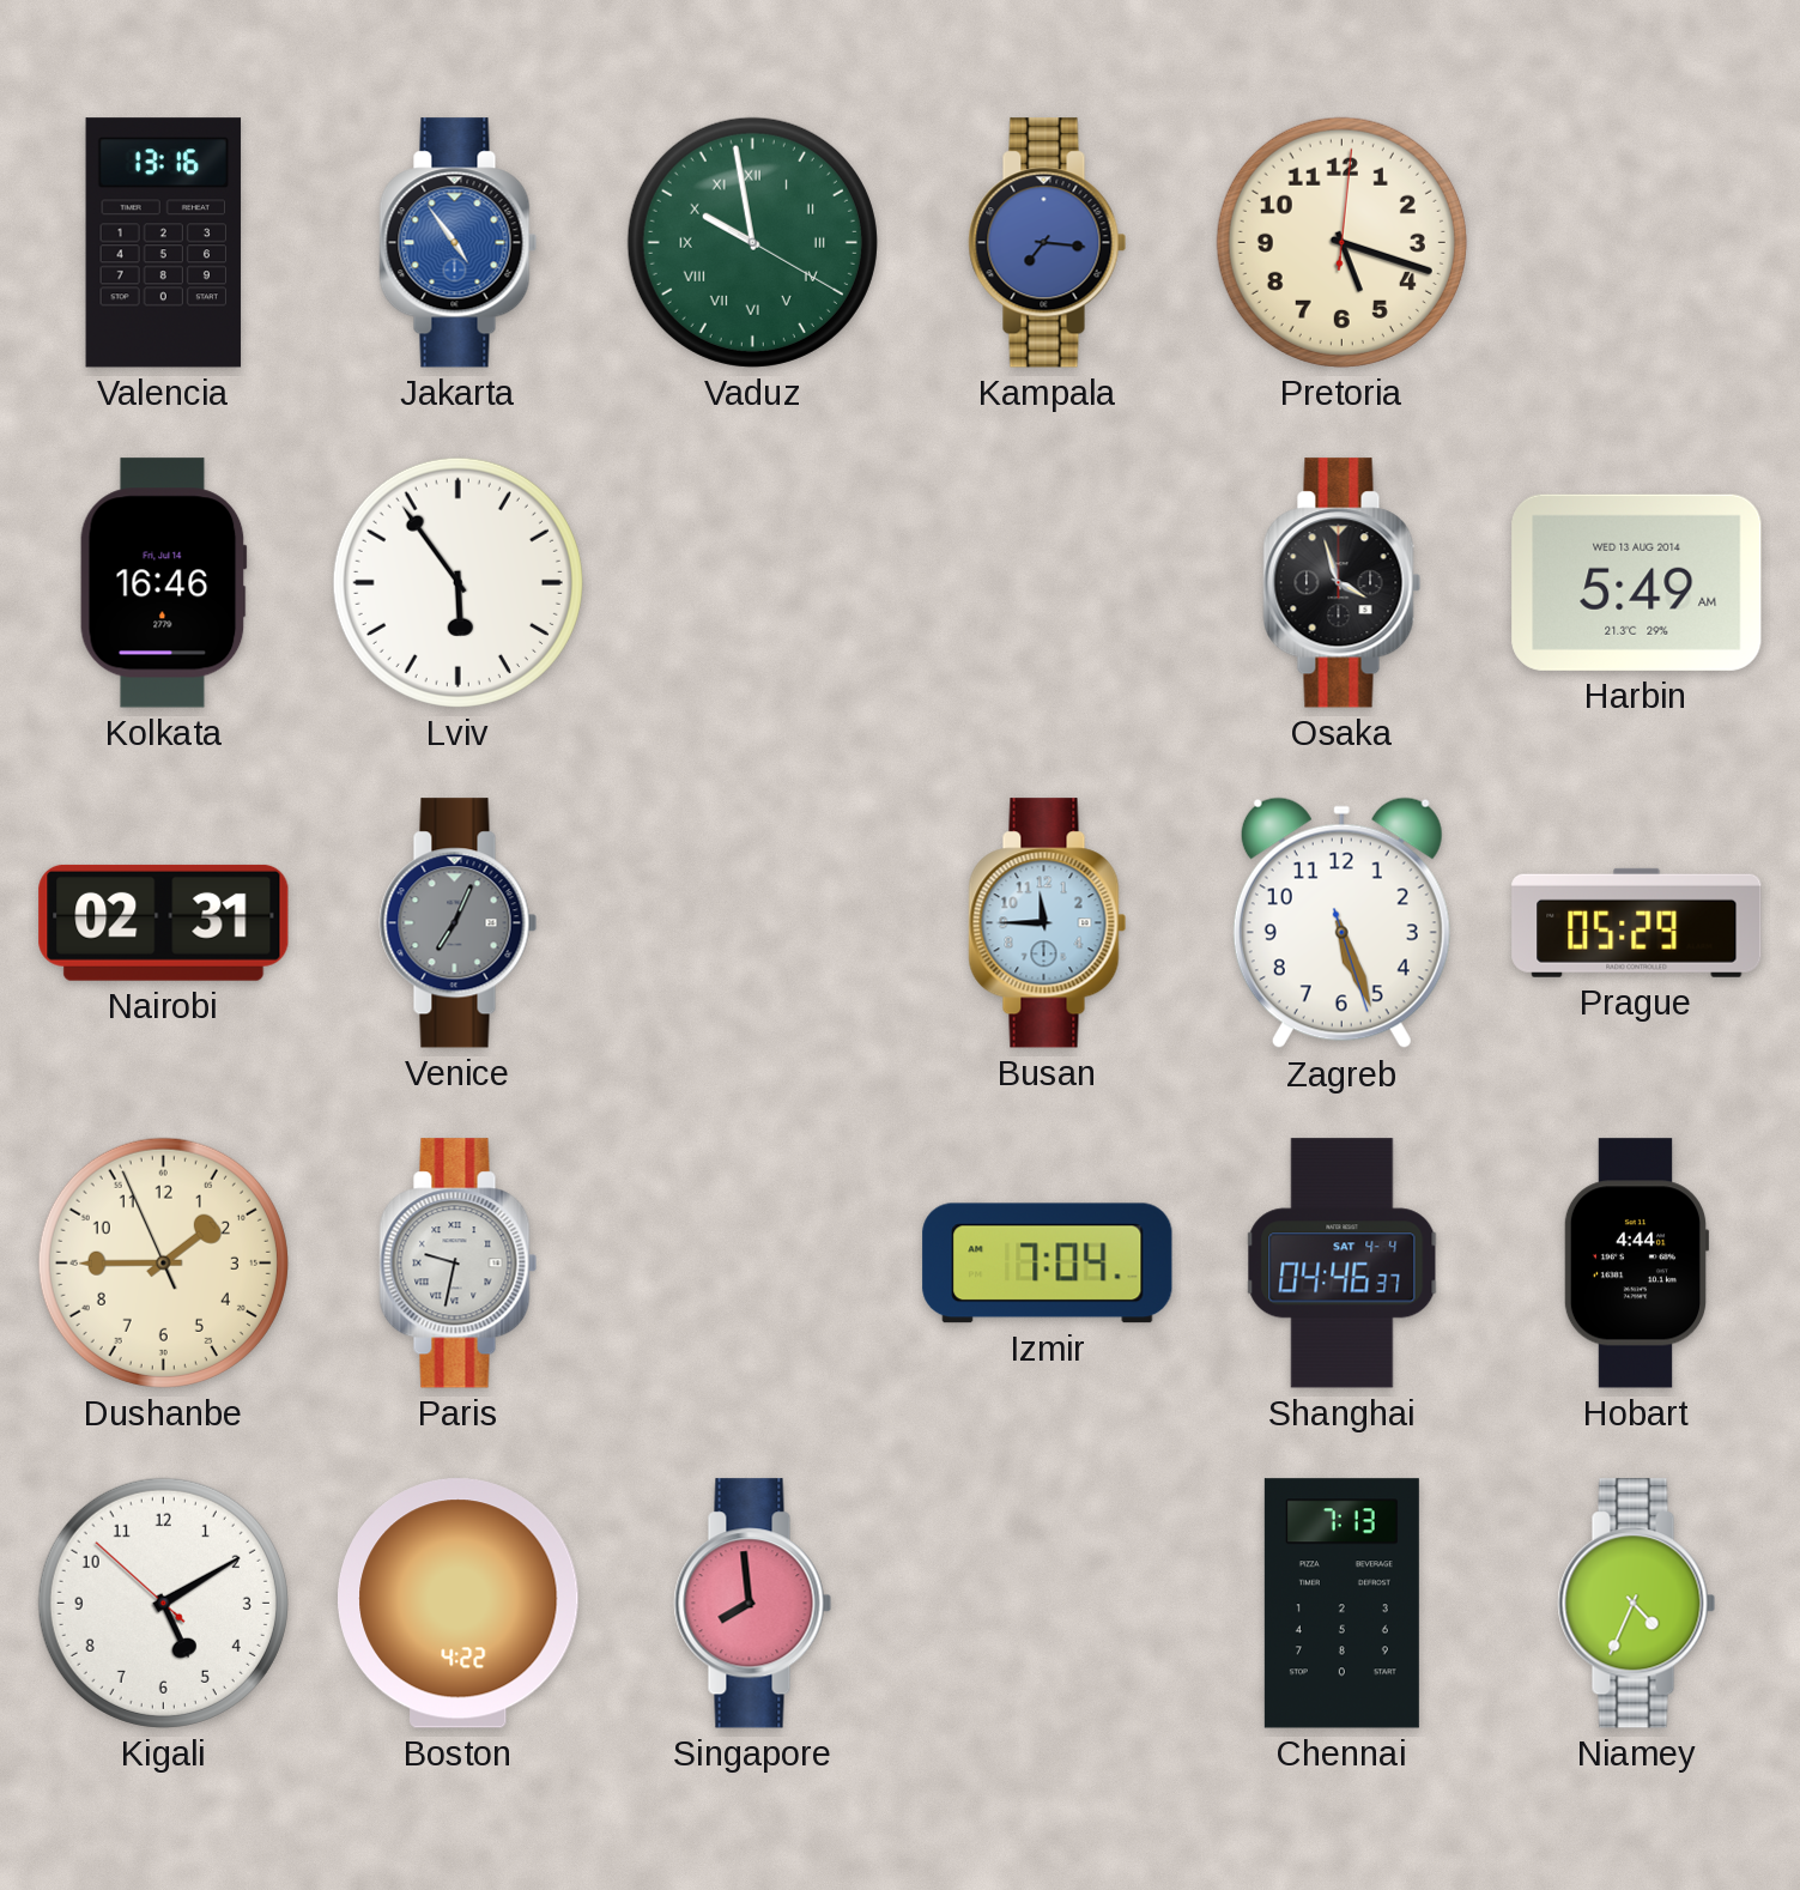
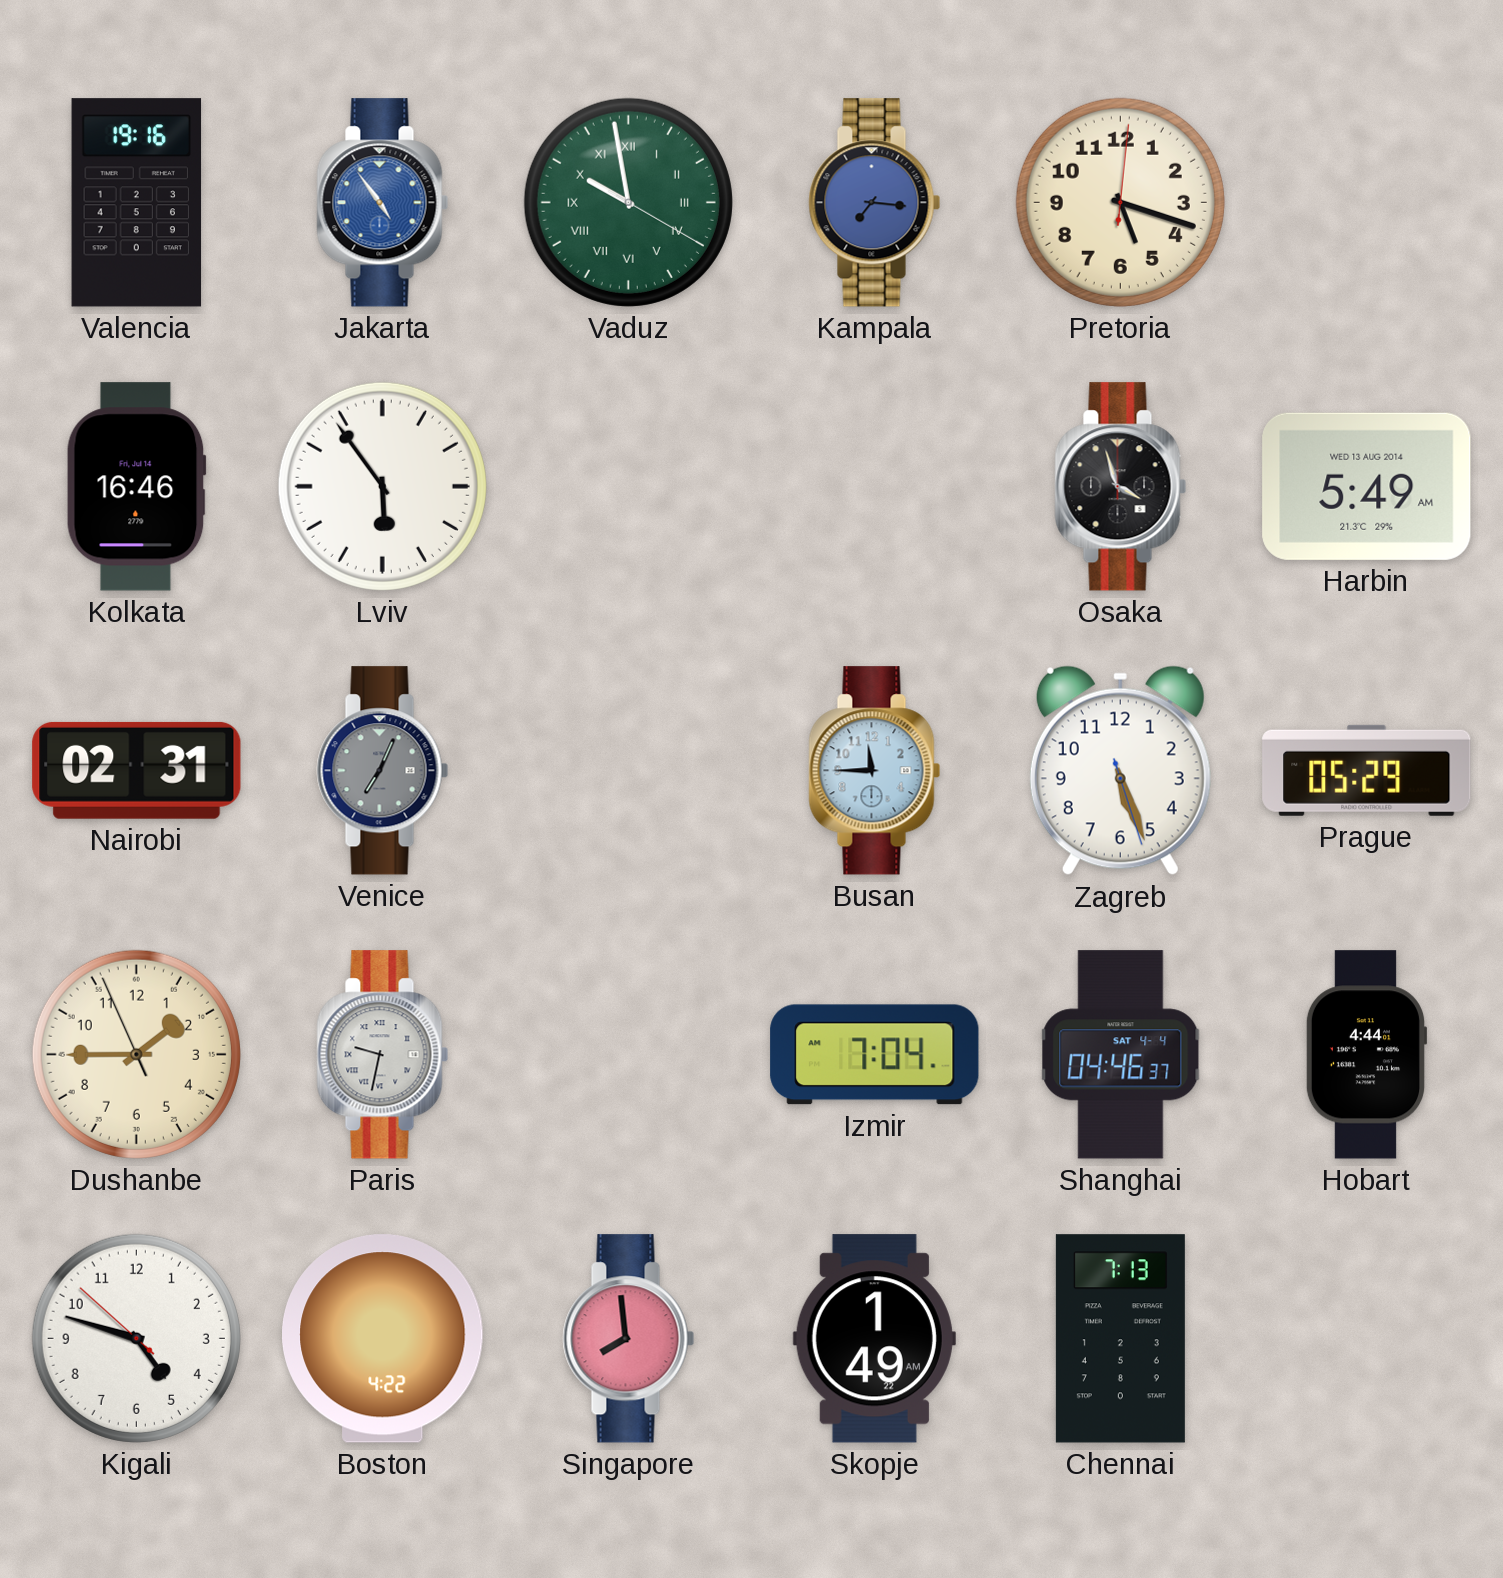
Valencia: 13:16 -> 19:16 (137, 203)
Kigali: 5:09 -> 4:47 (136, 1338)
Skopje: none -> 1:49 (874, 1339)
Niamey: 4:34 -> none (1637, 1604)
